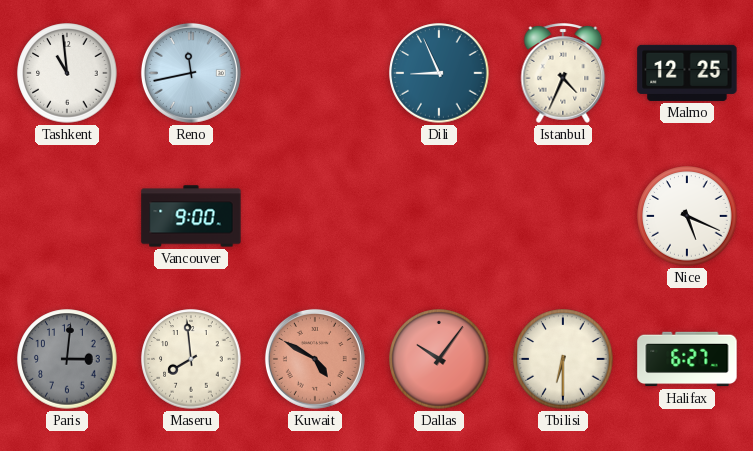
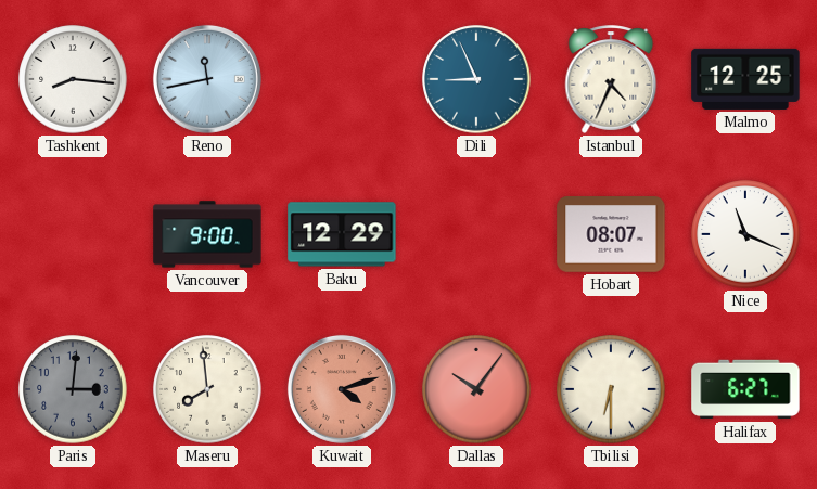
Tashkent: 10:59 -> 8:16 (73, 79)
Baku: none -> 12:29 (342, 234)
Hobart: none -> 08:07 (611, 234)
Nice: 5:19 -> 11:19 (745, 234)
Kuwait: 4:50 -> 4:12 (342, 389)
